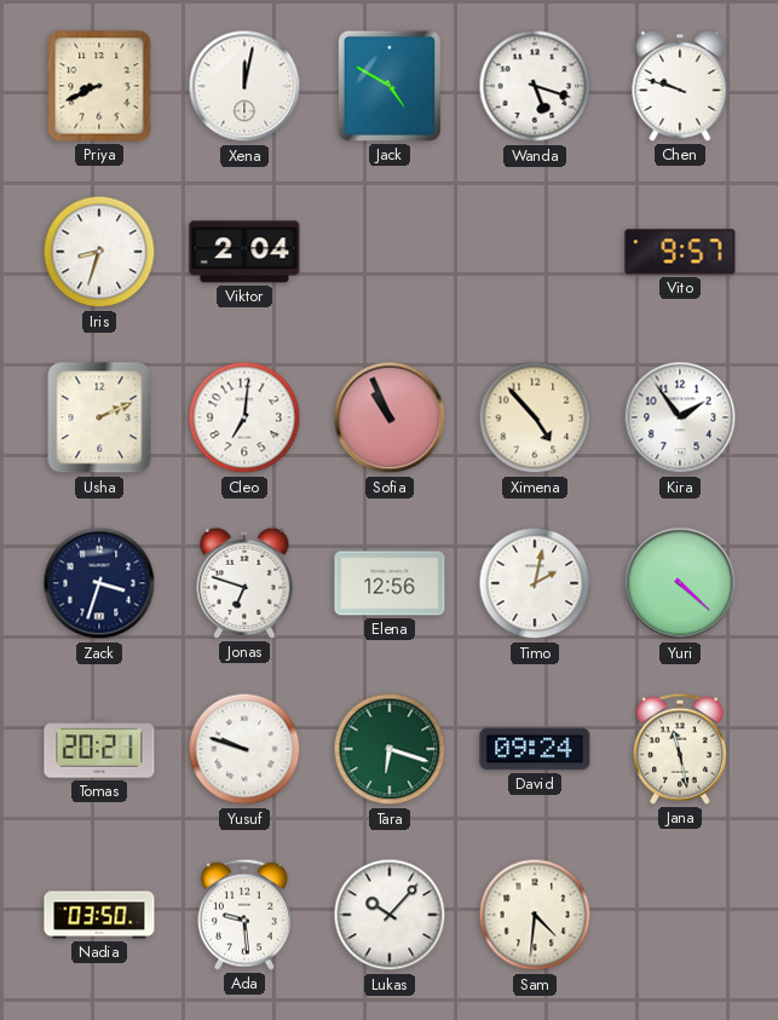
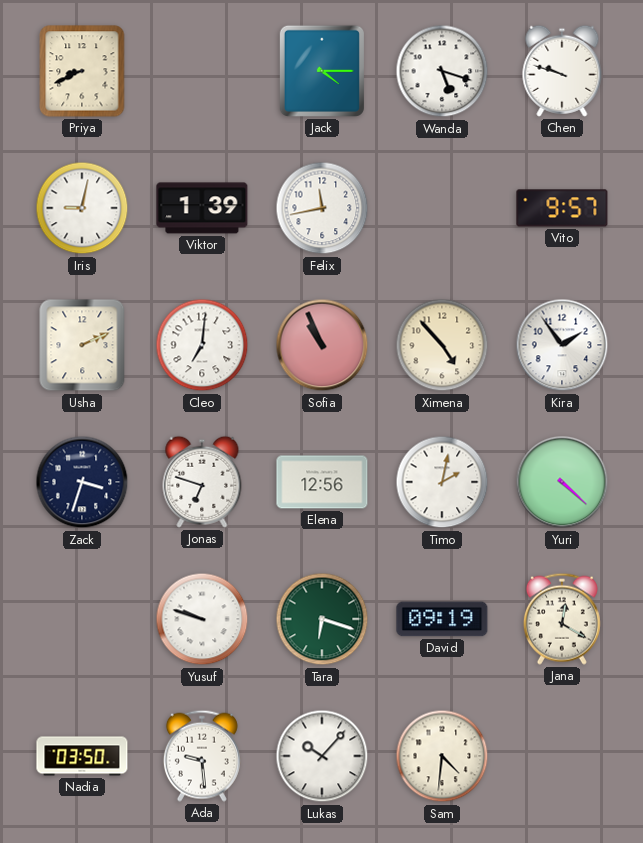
Xena: 12:02 -> none (244, 86)
Jack: 4:50 -> 4:15 (322, 71)
Iris: 8:33 -> 9:02 (82, 208)
Viktor: 2:04 -> 1:39 (202, 208)
Felix: none -> 11:43 (322, 208)
Tomas: 20:21 -> none (99, 749)
David: 09:24 -> 09:19 (442, 619)
Jana: 11:28 -> 12:20 (562, 619)
